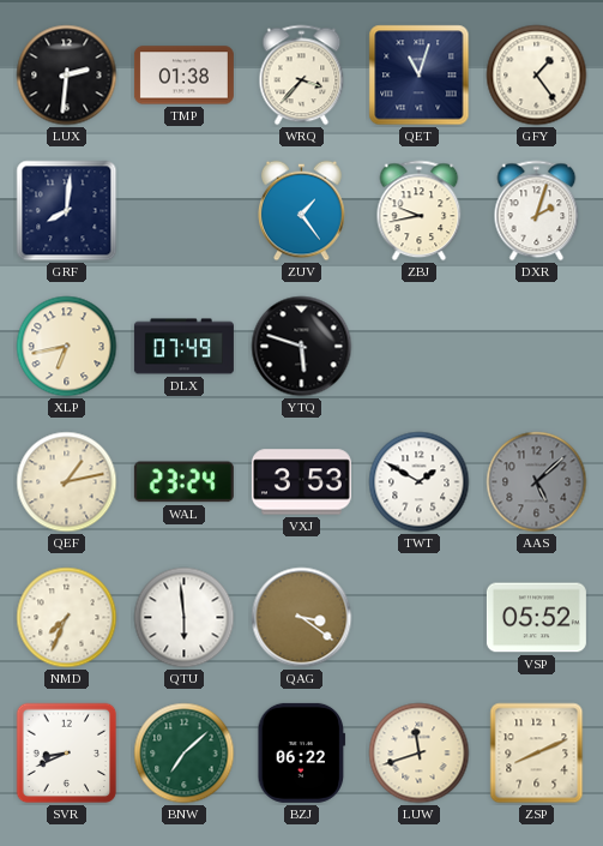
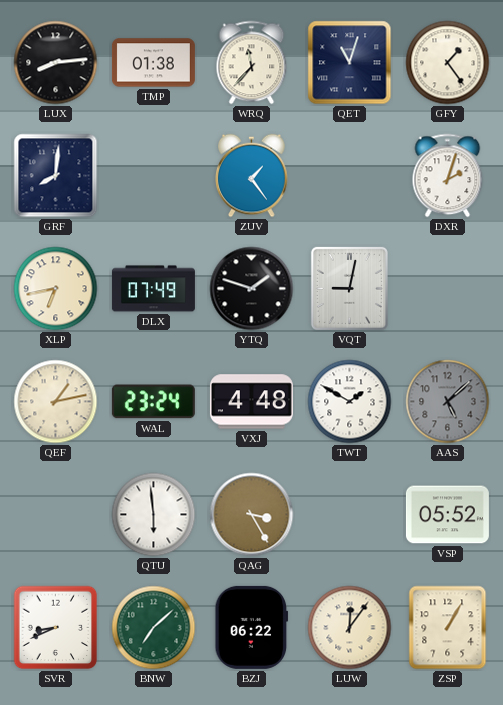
LUX: 2:31 -> 8:14 (56, 63)
WRQ: 3:37 -> 11:37 (252, 63)
ZBJ: 9:43 -> none (420, 211)
YTQ: 5:48 -> 1:48 (252, 289)
VQT: none -> 9:02 (349, 288)
VXJ: 3:53 -> 4:48 (251, 402)
NMD: 7:34 -> none (67, 618)
QAG: 3:21 -> 3:25 (252, 515)
LUW: 11:42 -> 12:06 (350, 628)
ZSP: 8:11 -> 1:05 (448, 628)
